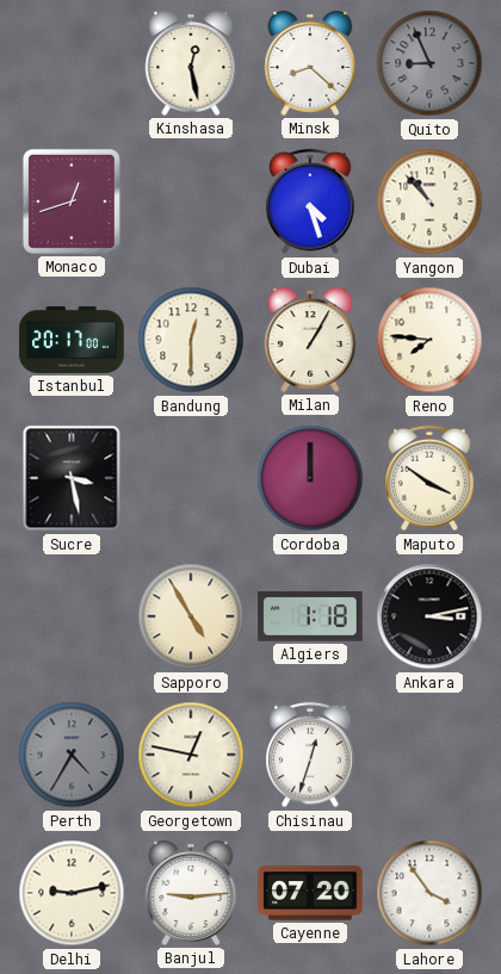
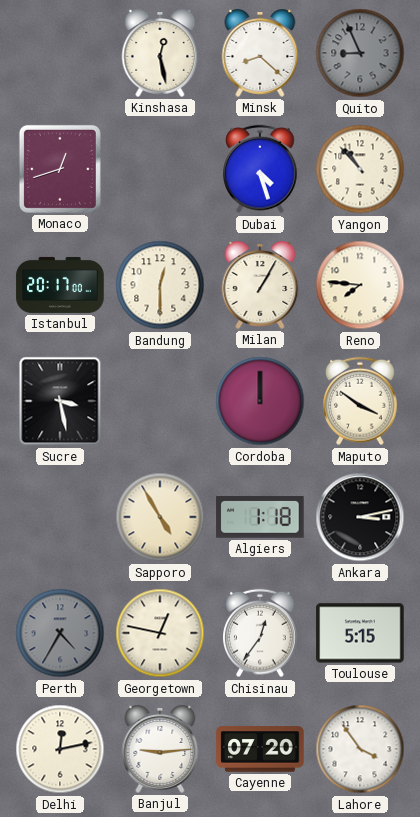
Chisinau: 12:33 -> 12:36 (260, 633)
Toulouse: none -> 5:15 (360, 633)
Delhi: 9:13 -> 12:13 (60, 749)
